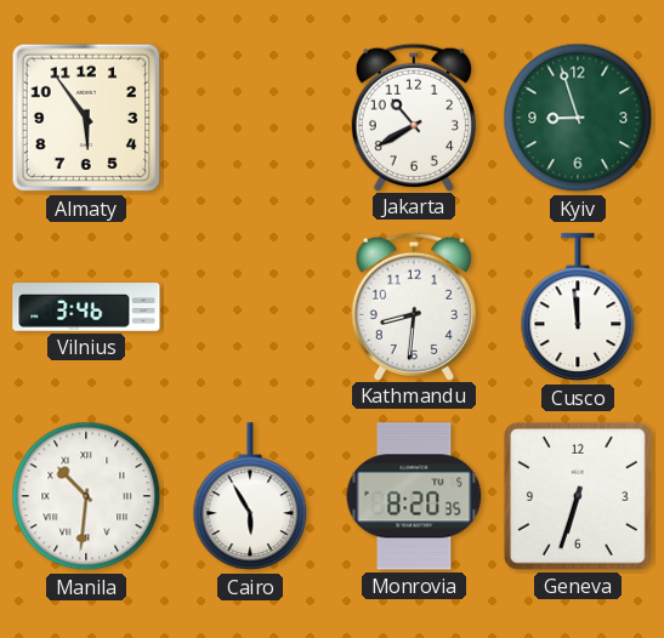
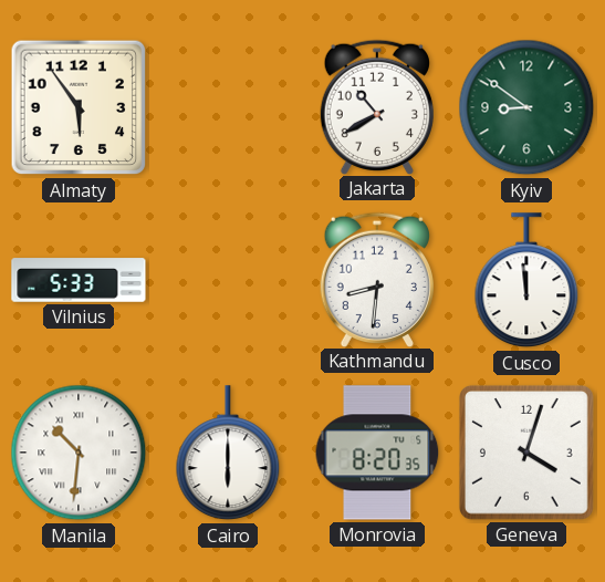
Kyiv: 8:57 -> 8:51 (526, 107)
Vilnius: 3:46 -> 5:33 (79, 280)
Cairo: 5:55 -> 6:00 (228, 454)
Geneva: 6:33 -> 4:03 (526, 453)
